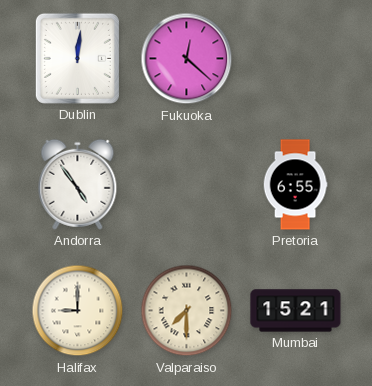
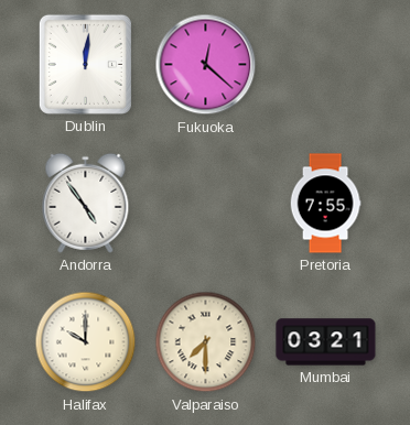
Pretoria: 6:55 -> 7:55 (325, 204)
Halifax: 9:00 -> 10:00 (86, 342)
Mumbai: 15:21 -> 03:21 (326, 342)
